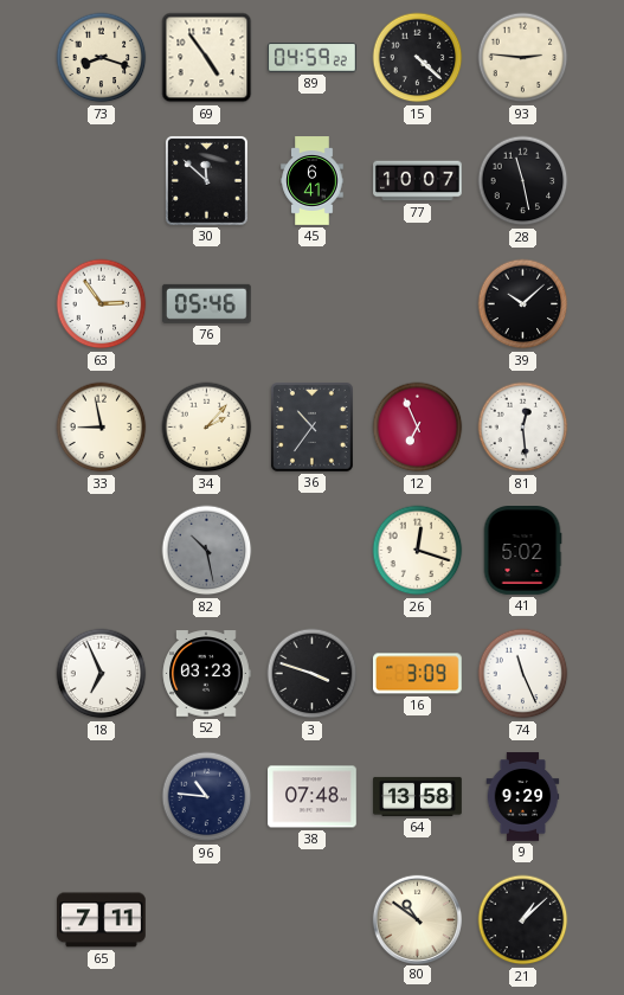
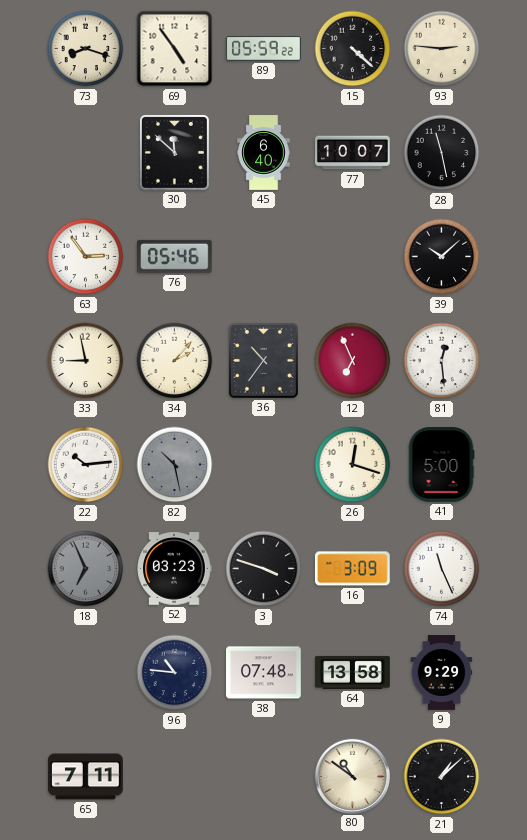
89: 04:59 -> 05:59 (264, 49)
45: 6:41 -> 6:40 (264, 153)
22: none -> 10:14 (86, 465)
41: 5:02 -> 5:00 (441, 465)
18 dial: white -> grey (86, 569)
